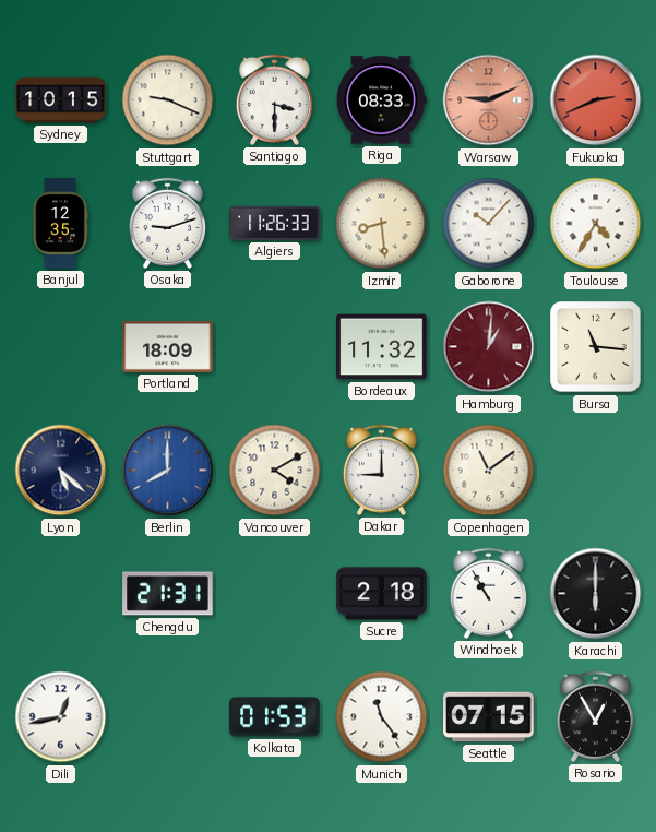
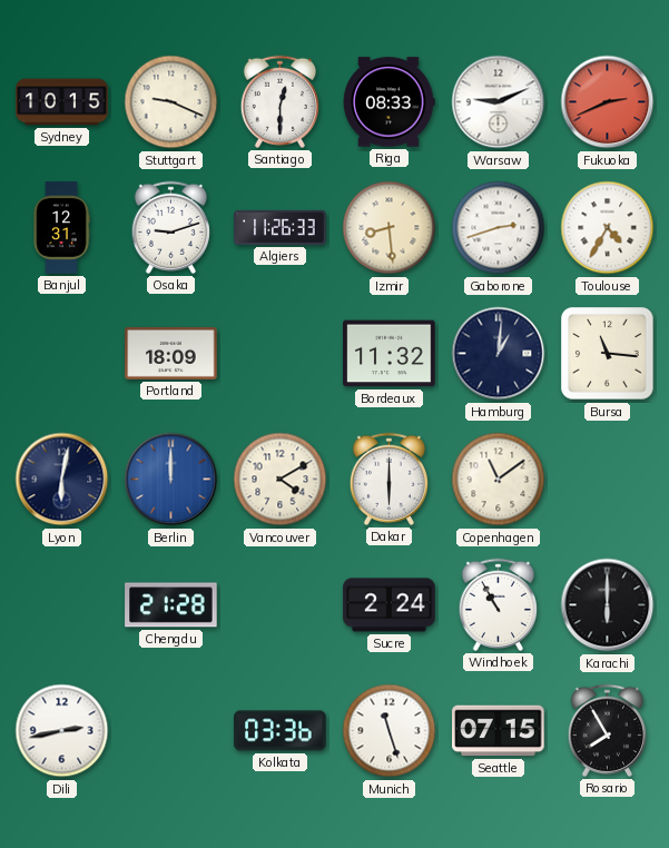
Santiago: 3:30 -> 12:30 (279, 101)
Warsaw dial: salmon -> white (499, 102)
Banjul: 12:35 -> 12:31 (61, 228)
Gaborone: 10:07 -> 2:42 (499, 228)
Hamburg dial: burgundy -> navy (499, 354)
Lyon: 5:22 -> 6:02 (62, 480)
Berlin: 8:00 -> 12:00 (171, 480)
Dakar: 9:00 -> 6:00 (388, 479)
Chengdu: 21:31 -> 21:28 (171, 605)
Sucre: 2:18 -> 2:24 (390, 605)
Dili: 12:43 -> 2:43 (62, 731)
Kolkata: 01:53 -> 03:36 (281, 731)
Munich: 11:24 -> 11:27 (390, 731)
Rosario: 12:55 -> 7:55 (607, 730)
